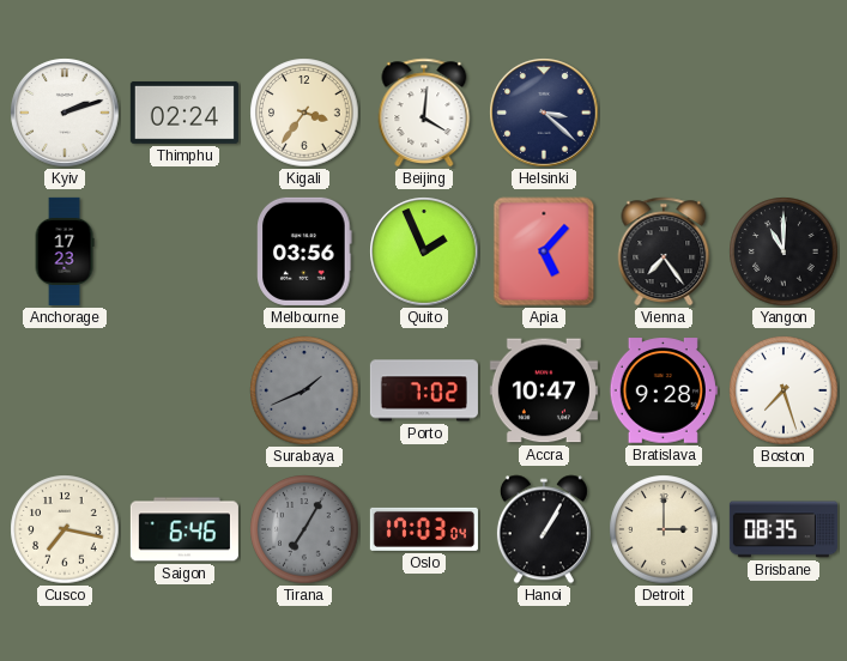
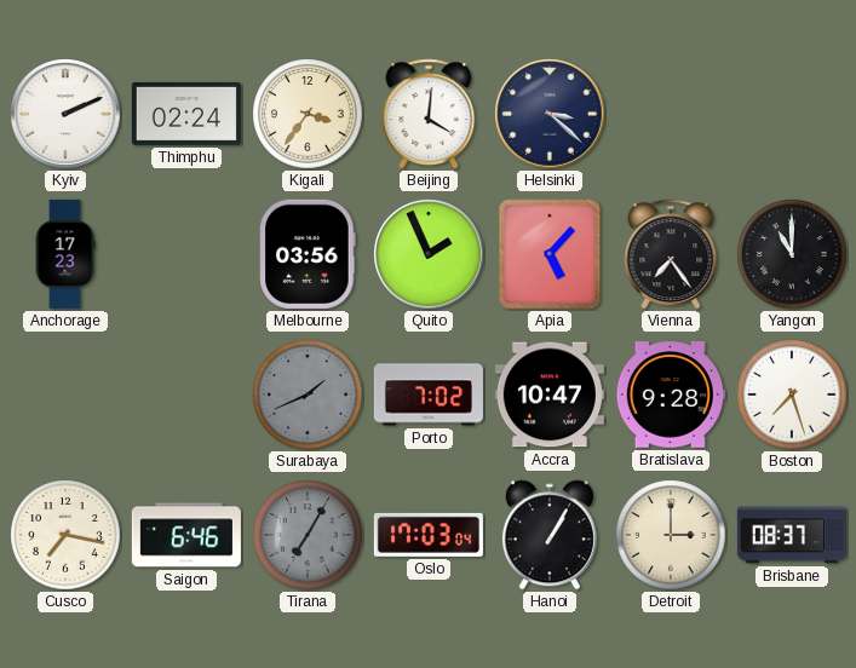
Kyiv: 2:12 -> 2:11 (65, 114)
Brisbane: 08:35 -> 08:37 (792, 535)
